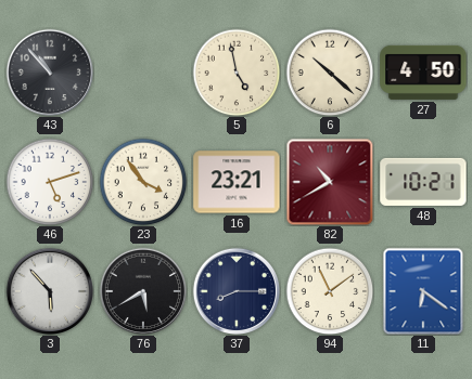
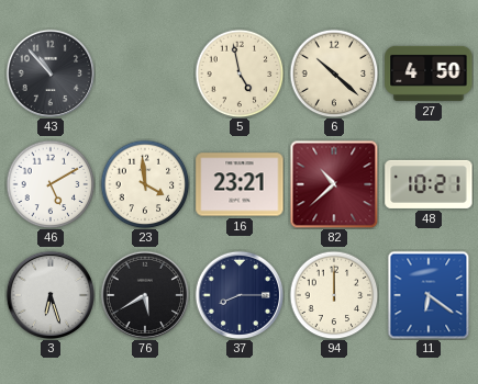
46: 5:12 -> 5:10 (51, 184)
23: 3:54 -> 3:59 (145, 184)
82: 10:40 -> 10:38 (334, 184)
3: 5:53 -> 6:27 (49, 294)
94: 11:09 -> 12:00 (334, 295)
